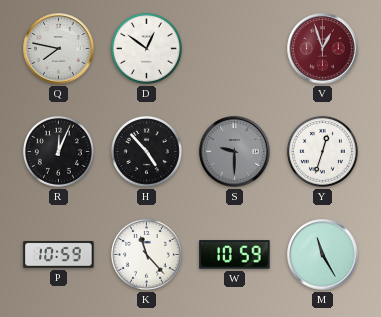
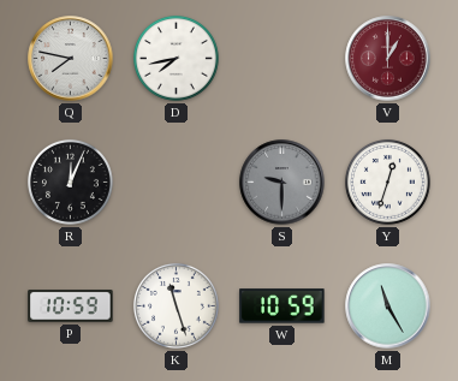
D: 12:51 -> 7:43 (176, 58)
V: 12:57 -> 1:00 (388, 59)
H: 4:53 -> none (146, 151)
K: 11:23 -> 11:27 (176, 305)
